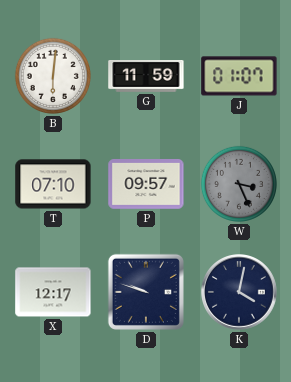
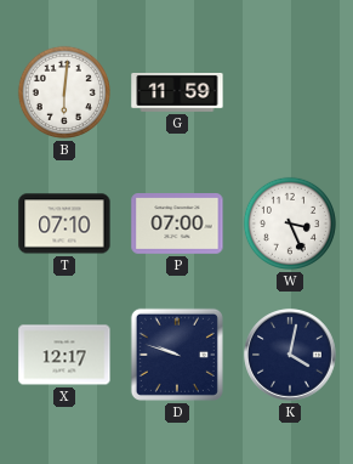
J: 01:07 -> none (239, 76)
P: 09:57 -> 07:00 (177, 225)
W dial: grey -> white (290, 223)
